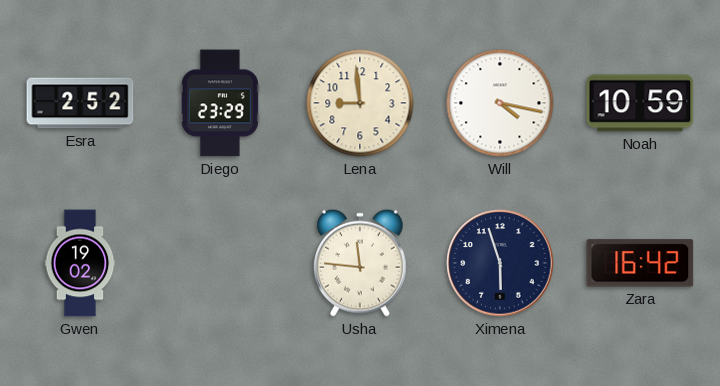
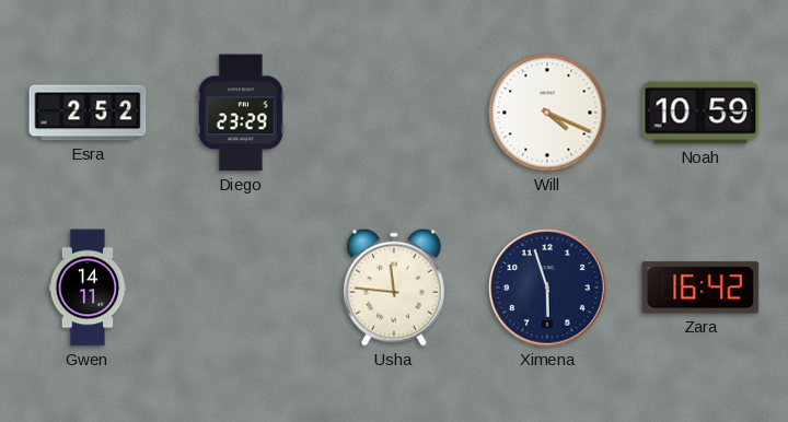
Lena: 8:59 -> none (360, 103)
Will: 4:17 -> 4:19 (547, 113)
Gwen: 19:02 -> 14:11 (88, 288)
